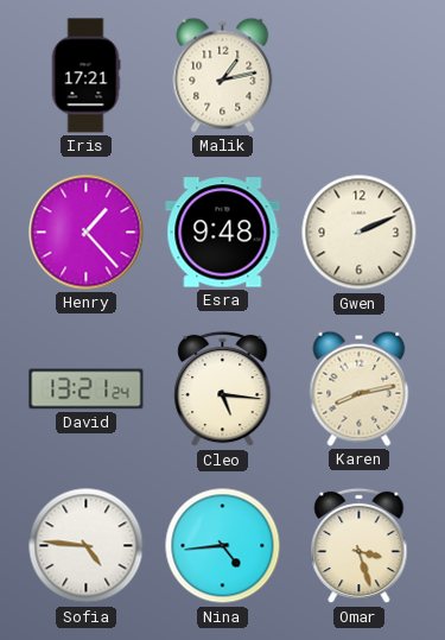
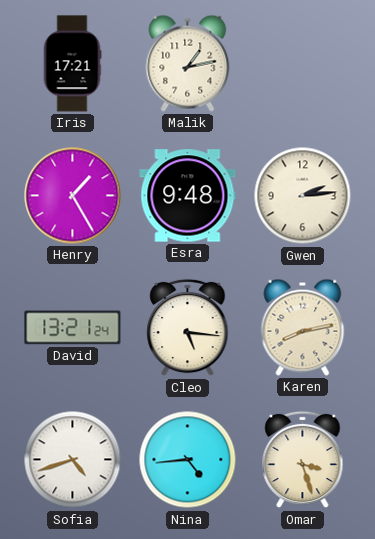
Henry: 1:23 -> 1:25 (73, 196)
Gwen: 2:11 -> 2:14 (303, 196)
Sofia: 4:46 -> 4:42 (73, 460)
